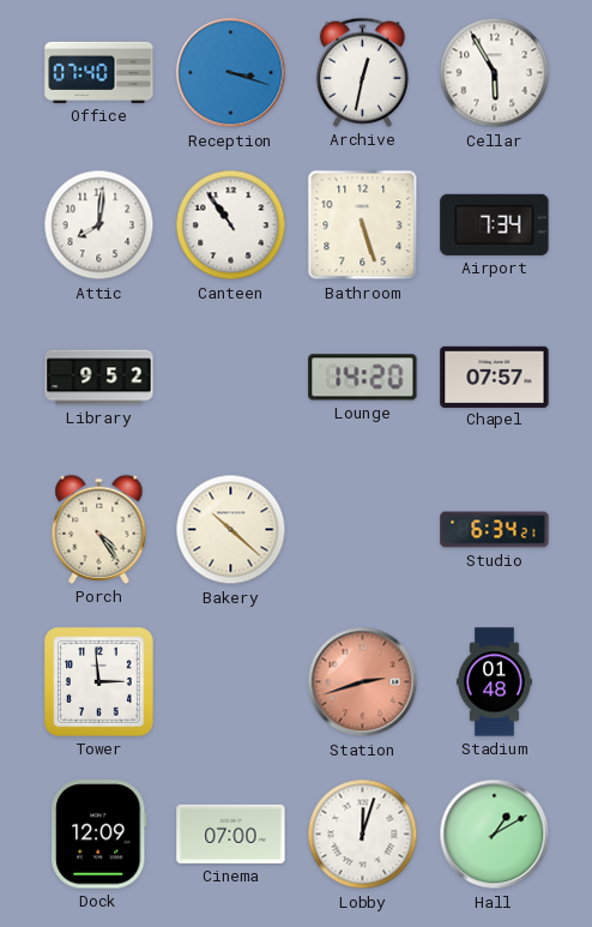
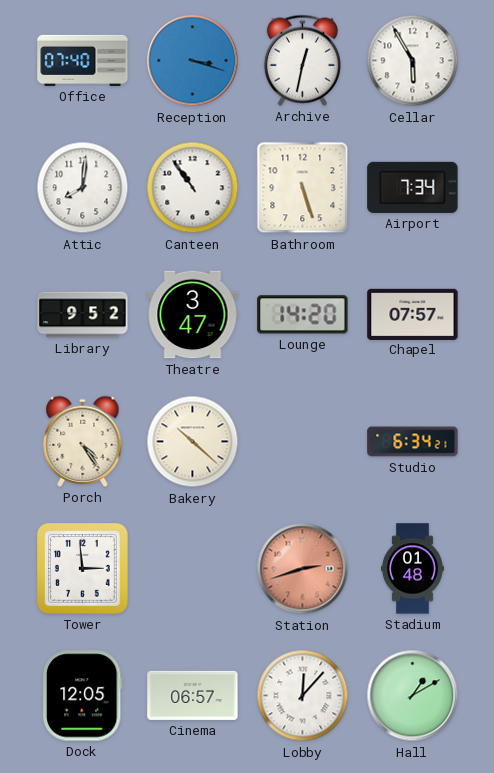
Theatre: none -> 3:47 (193, 315)
Dock: 12:09 -> 12:05 (82, 696)
Cinema: 07:00 -> 06:57 (193, 695)
Lobby: 12:03 -> 12:07 (303, 696)
